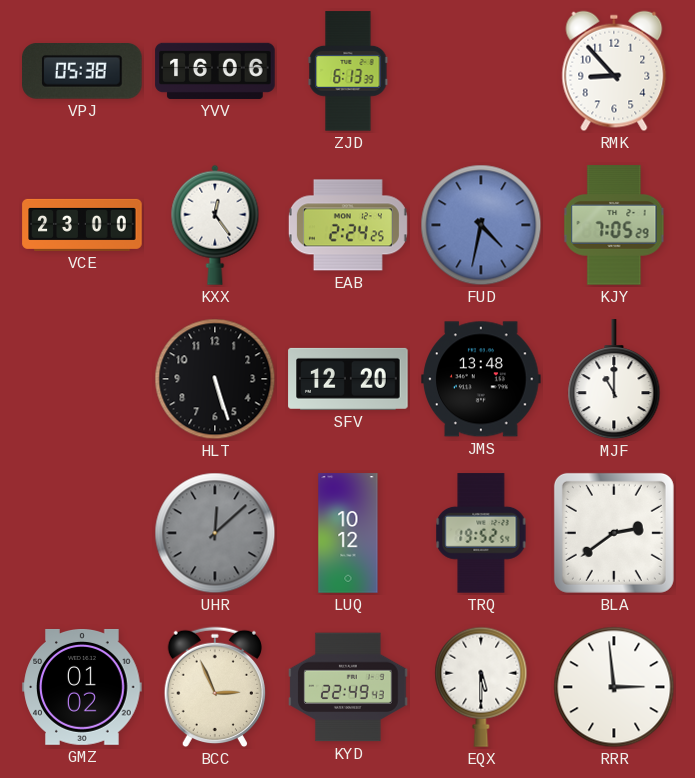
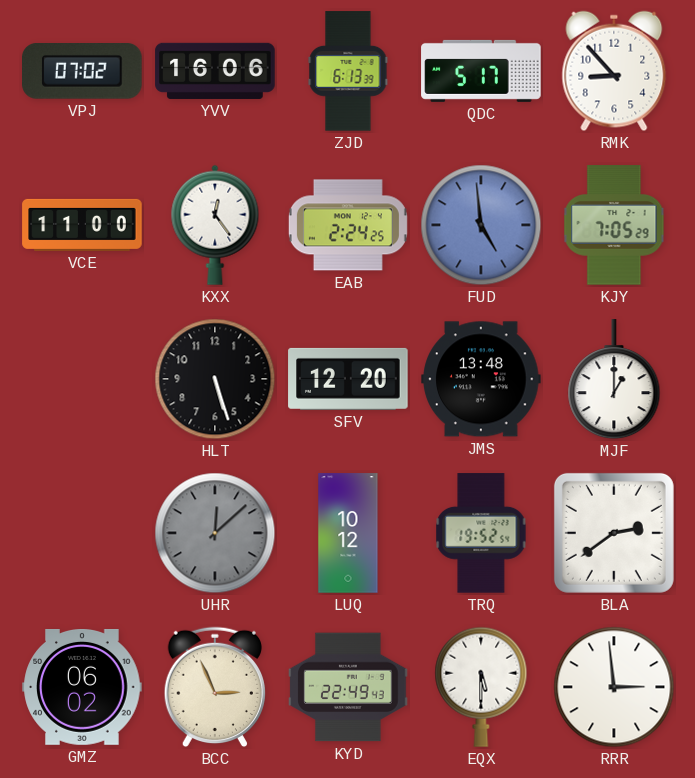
VPJ: 05:38 -> 07:02 (83, 72)
QDC: none -> 5:17 (481, 71)
VCE: 23:00 -> 11:00 (82, 225)
FUD: 4:32 -> 4:59 (481, 225)
MJF: 11:00 -> 1:00 (614, 380)
GMZ: 01:02 -> 06:02 (82, 688)
